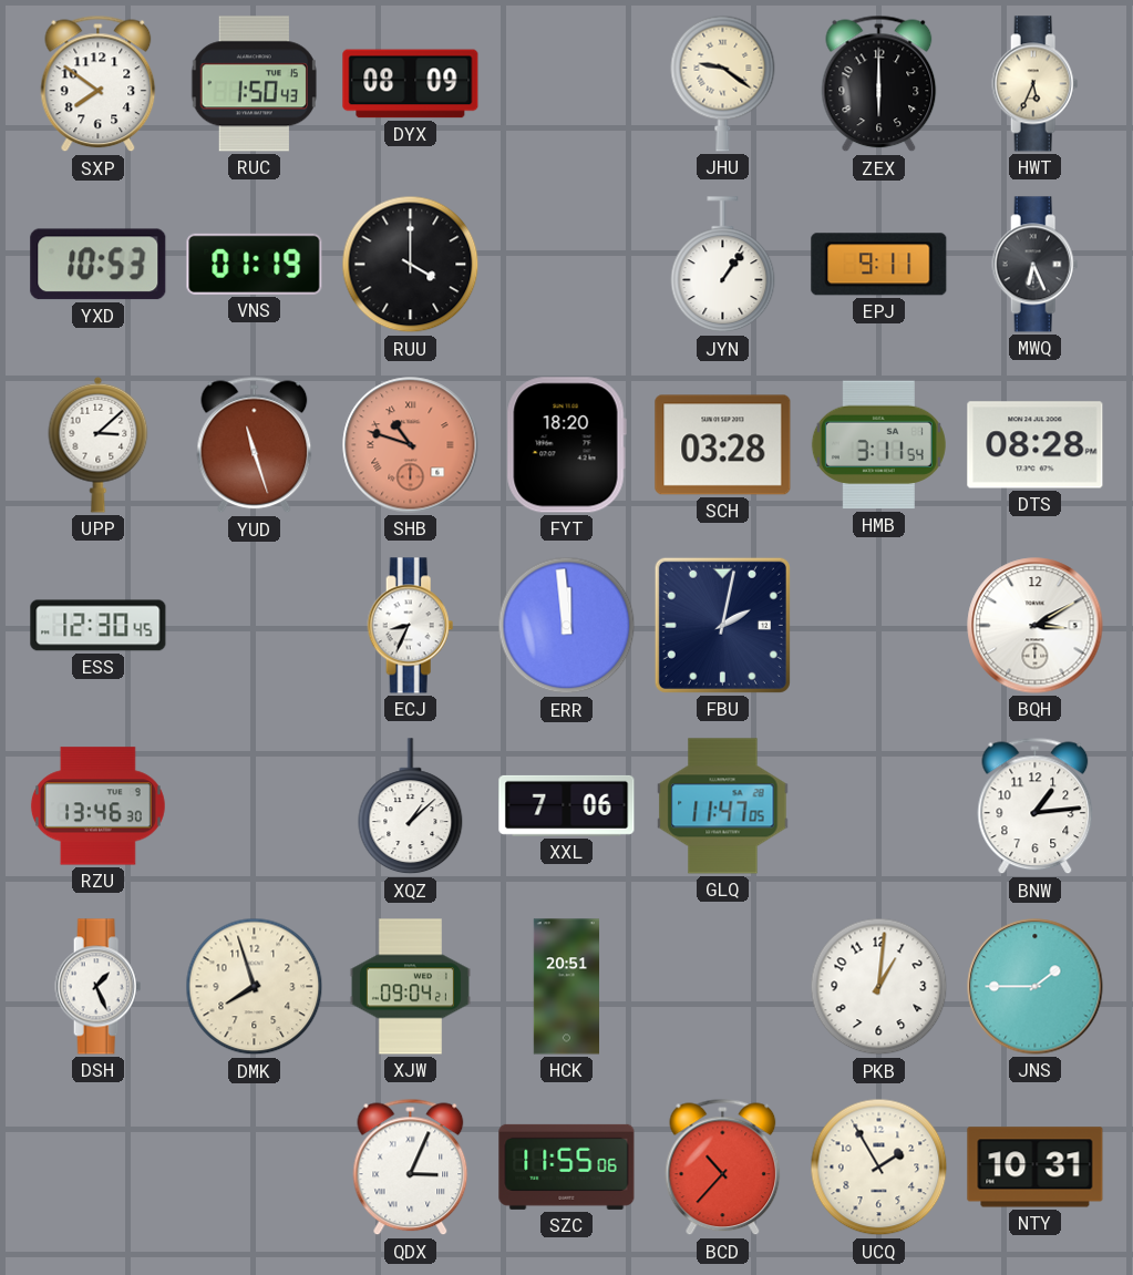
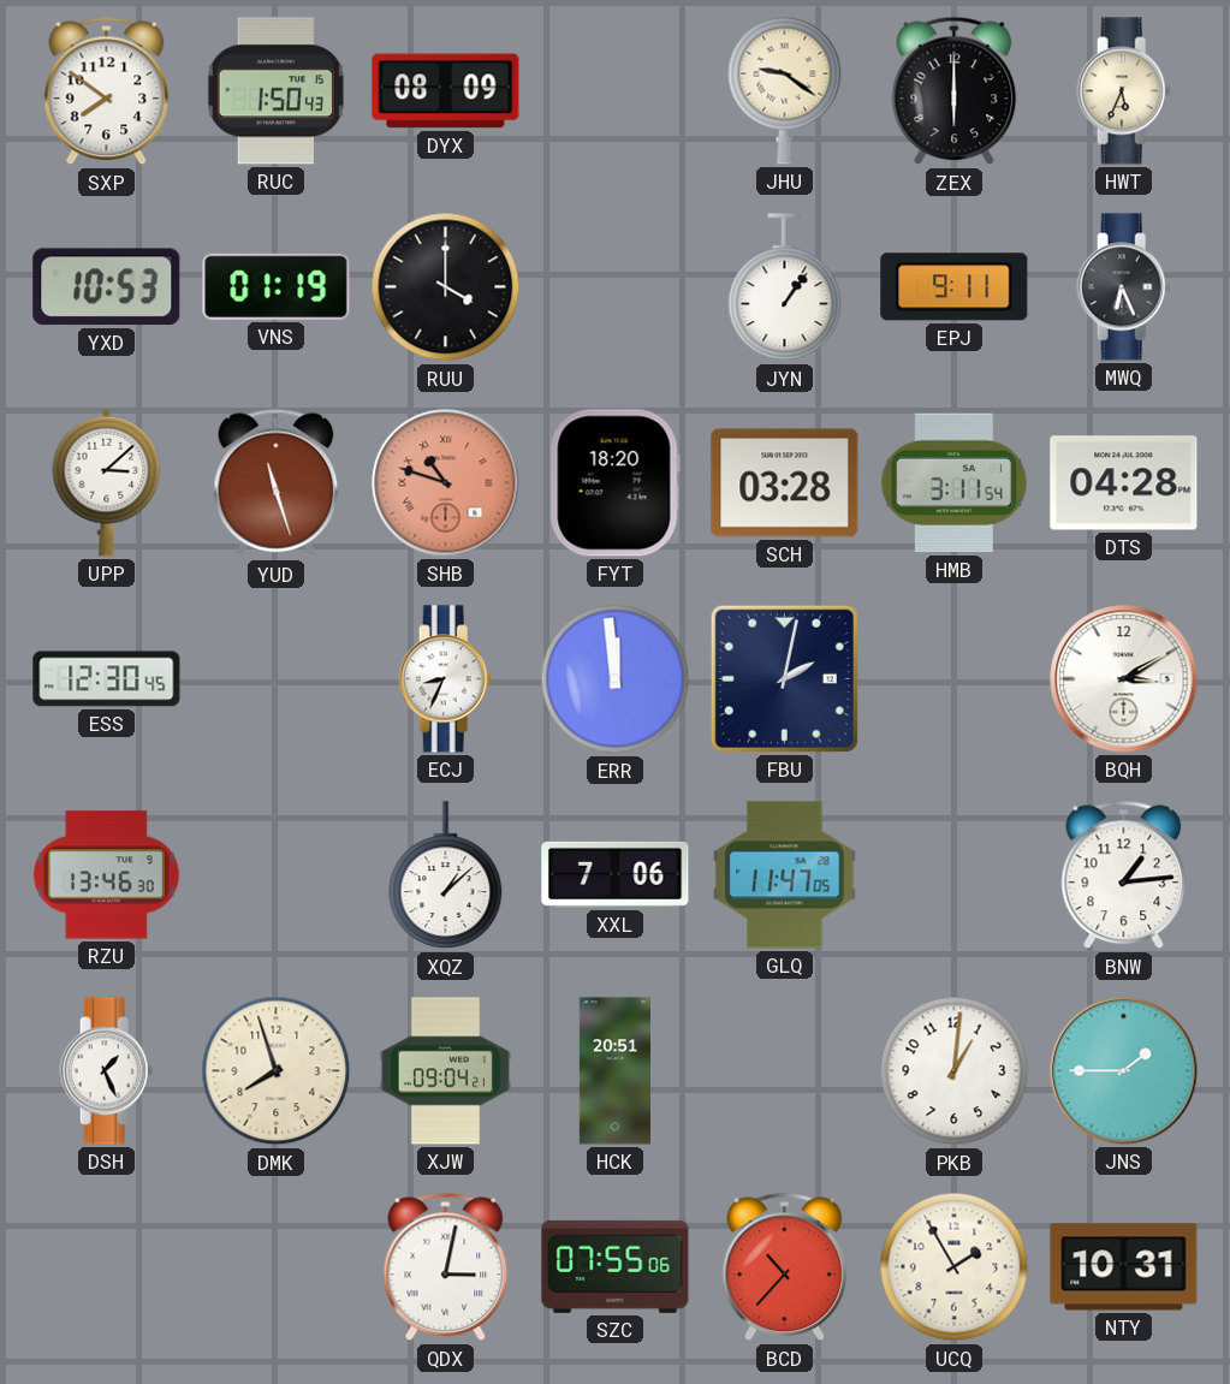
DTS: 08:28 -> 04:28 (1124, 483)
QDX: 3:04 -> 3:02 (446, 1267)
SZC: 11:55 -> 07:55 (616, 1266)
